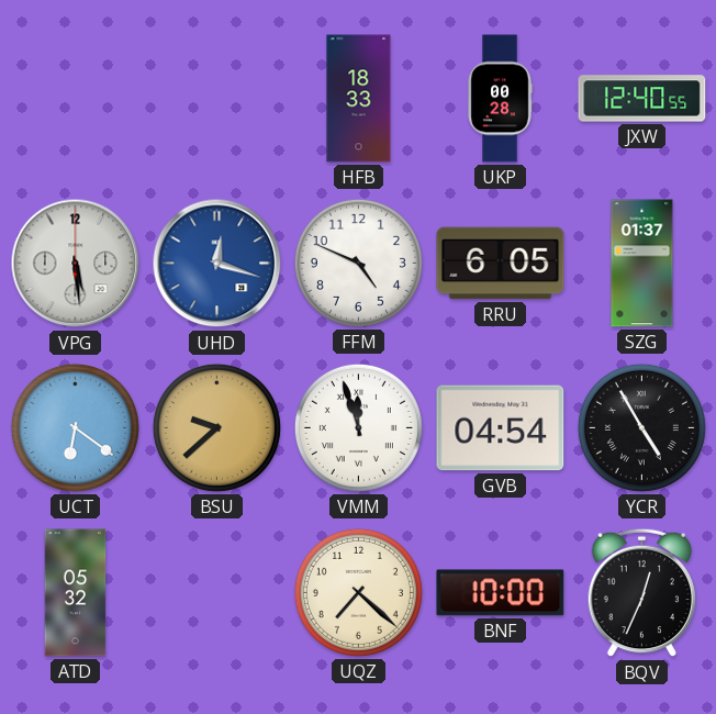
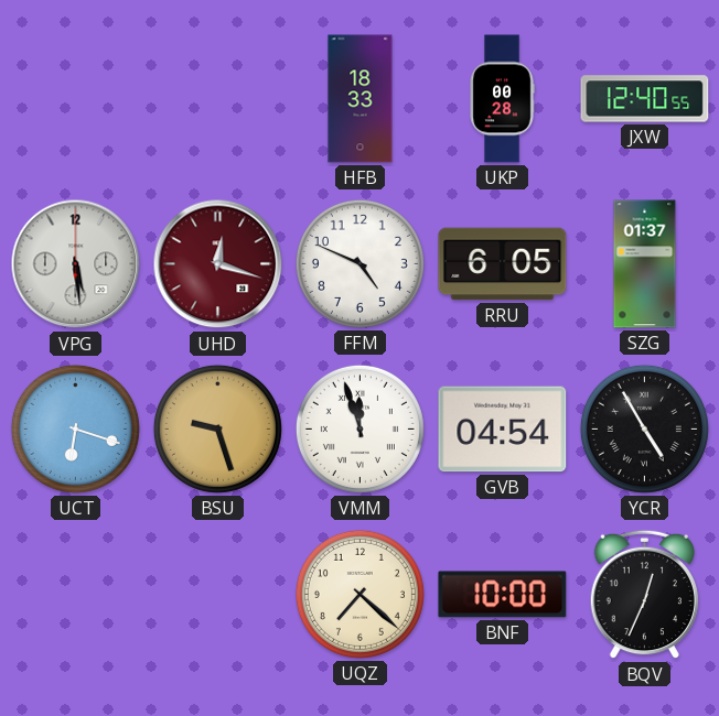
UHD dial: blue -> burgundy (218, 264)
UCT: 6:21 -> 6:18 (75, 428)
BSU: 9:38 -> 9:27 (217, 428)
ATD: 05:32 -> none (76, 593)
